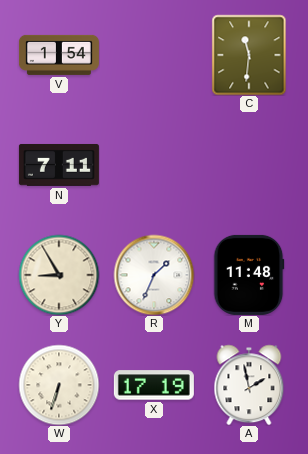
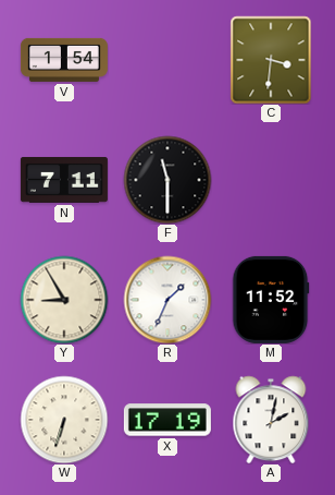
C: 11:31 -> 3:31 (271, 60)
F: none -> 11:30 (167, 180)
M: 11:48 -> 11:52 (271, 300)
A: 1:58 -> 2:02 (271, 420)
